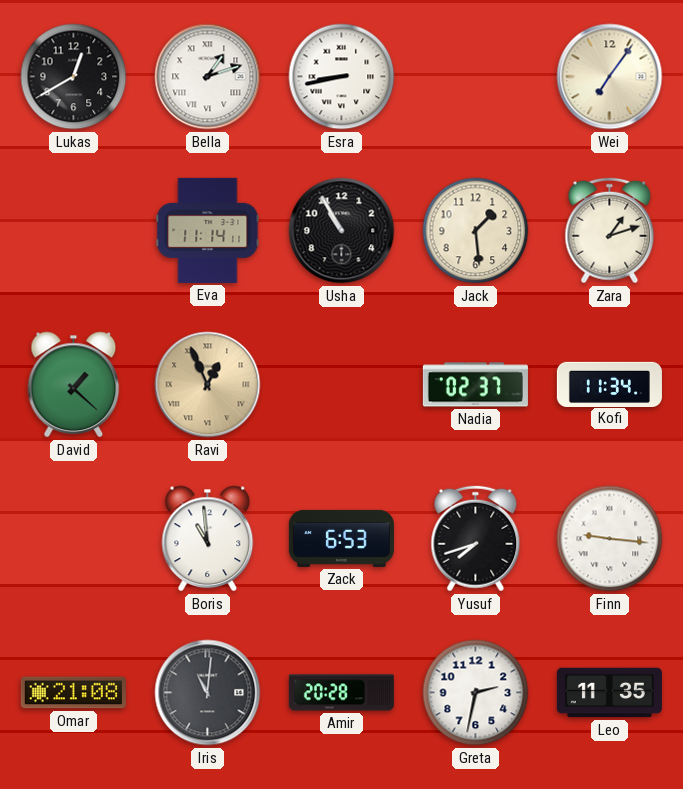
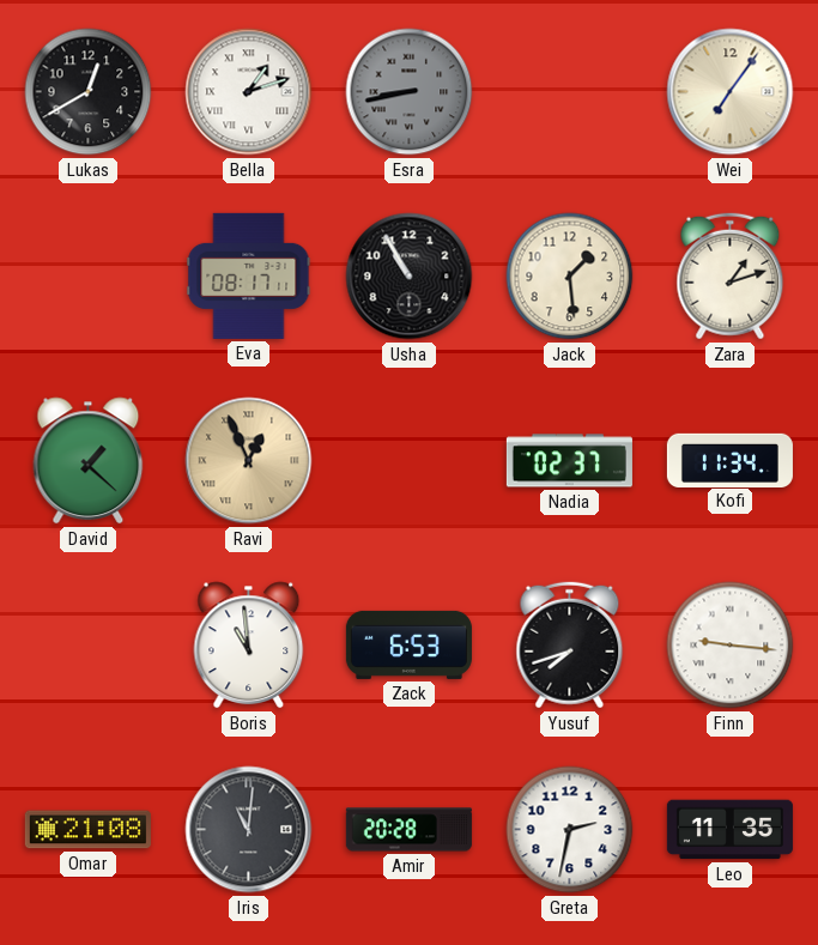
Esra dial: white -> grey (410, 92)
Eva: 11:14 -> 08:17 (249, 275)
